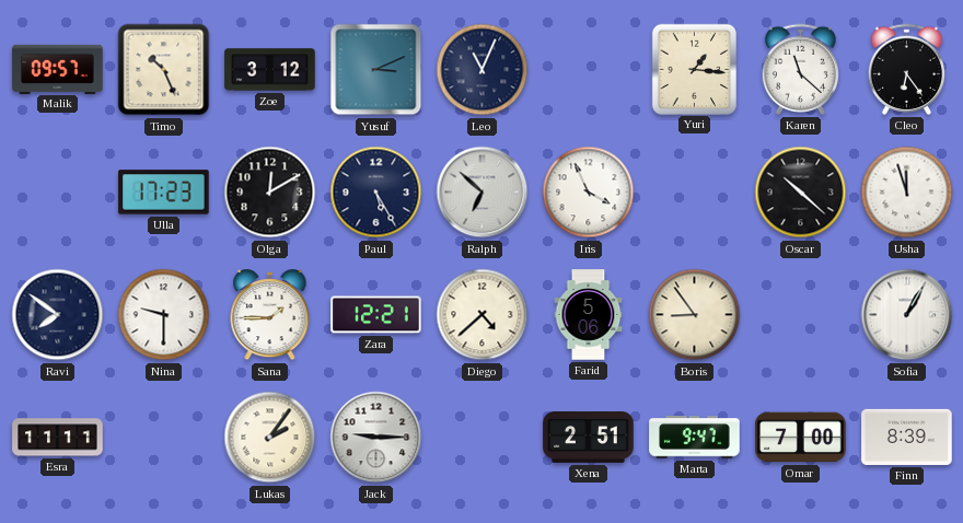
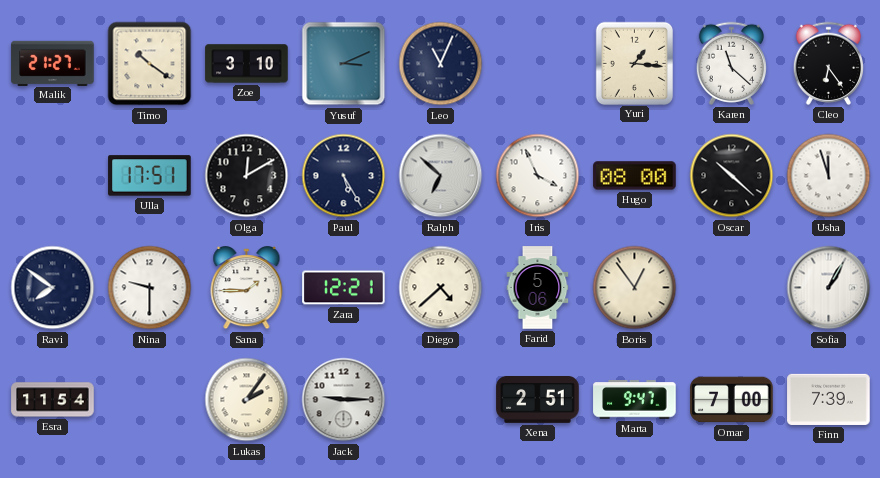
Malik: 09:57 -> 21:27 (53, 63)
Timo: 10:26 -> 10:21 (150, 64)
Zoe: 3:12 -> 3:10 (247, 64)
Ulla: 17:23 -> 17:51 (150, 176)
Hugo: none -> 08:00 (635, 176)
Boris: 8:54 -> 12:54 (635, 288)
Esra: 11:11 -> 11:54 (53, 400)
Finn: 8:39 -> 7:39 (829, 399)
